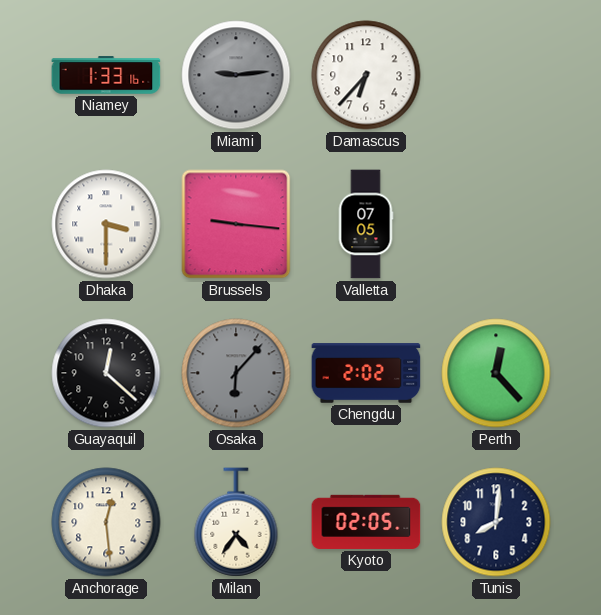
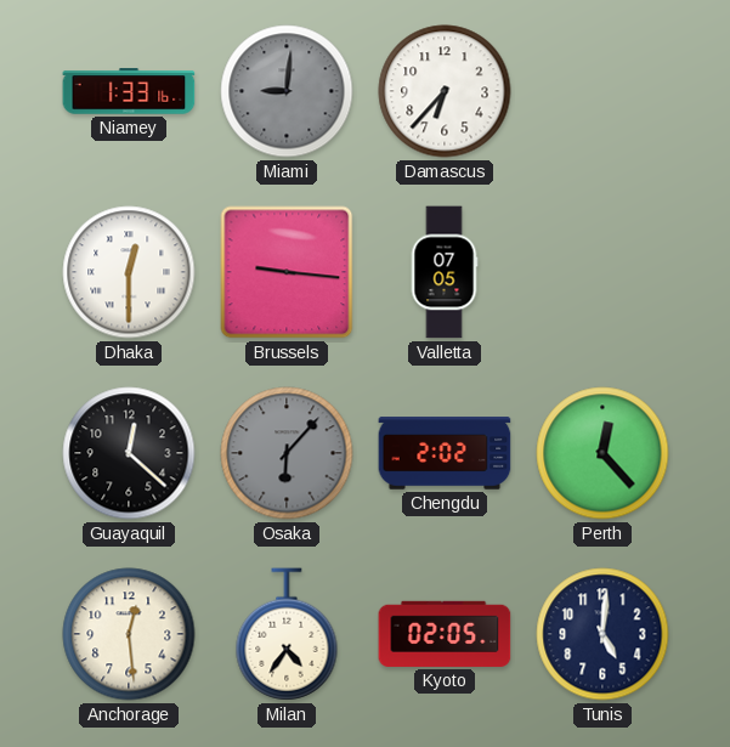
Miami: 9:14 -> 9:01 (287, 91)
Dhaka: 3:30 -> 12:30 (129, 272)
Tunis: 8:01 -> 5:01 (602, 634)
